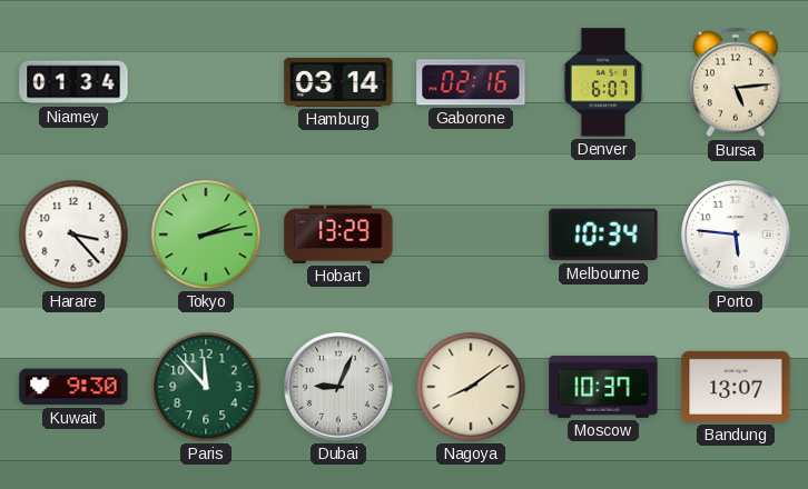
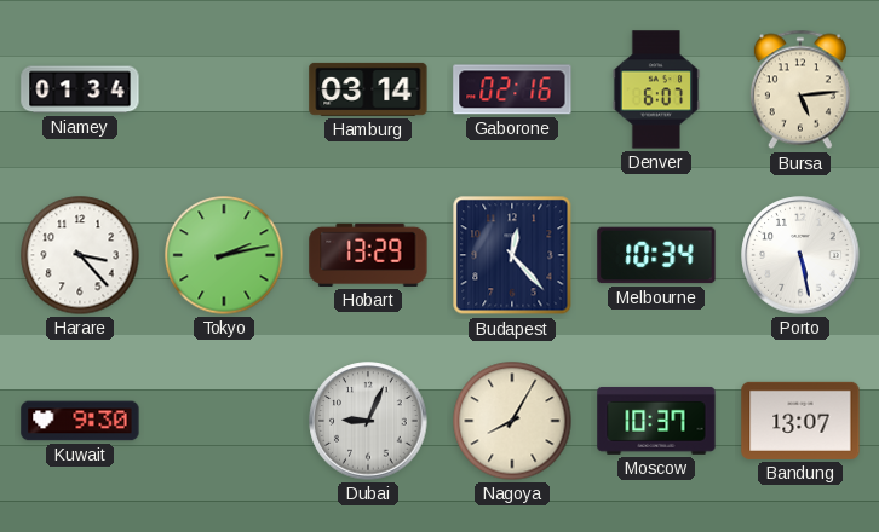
Budapest: none -> 12:23 (512, 255)
Porto: 5:46 -> 5:28 (800, 255)
Paris: 11:53 -> none (206, 387)
Nagoya: 8:09 -> 8:05 (512, 421)
